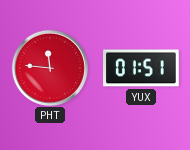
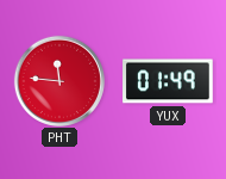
YUX: 01:51 -> 01:49 (168, 81)
